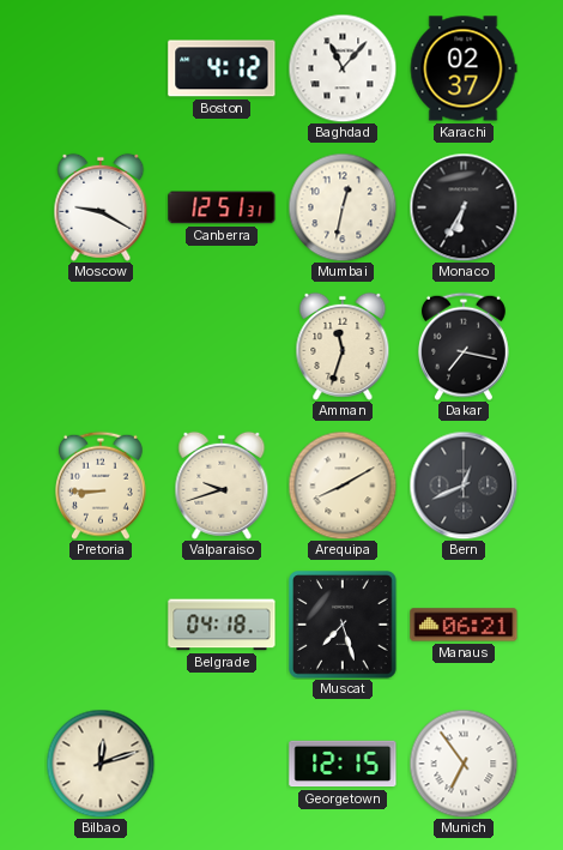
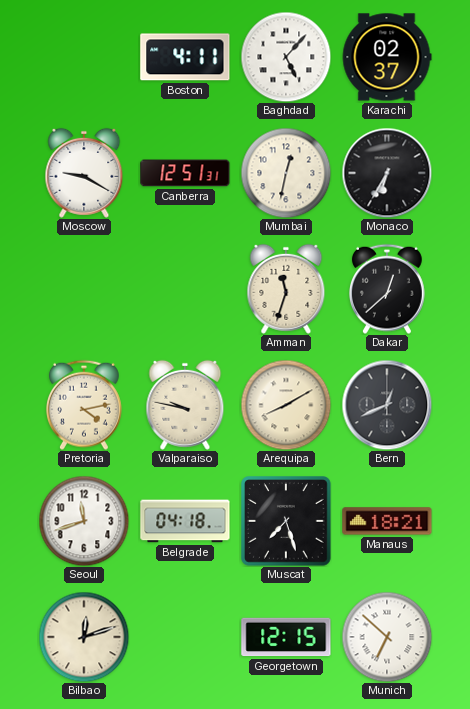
Boston: 4:12 -> 4:11 (185, 57)
Baghdad: 11:07 -> 5:07 (286, 57)
Dakar: 7:17 -> 12:38 (388, 289)
Pretoria: 8:45 -> 4:13 (85, 405)
Valparaiso: 9:42 -> 9:47 (185, 405)
Seoul: none -> 11:42 (84, 521)
Manaus: 06:21 -> 18:21 (387, 521)
Munich: 6:54 -> 6:52 (387, 637)
